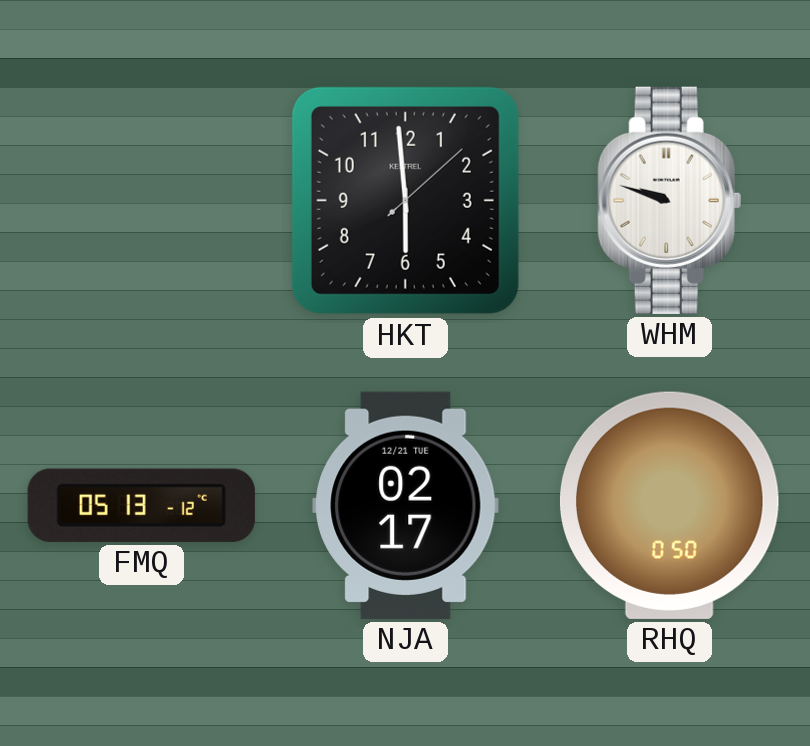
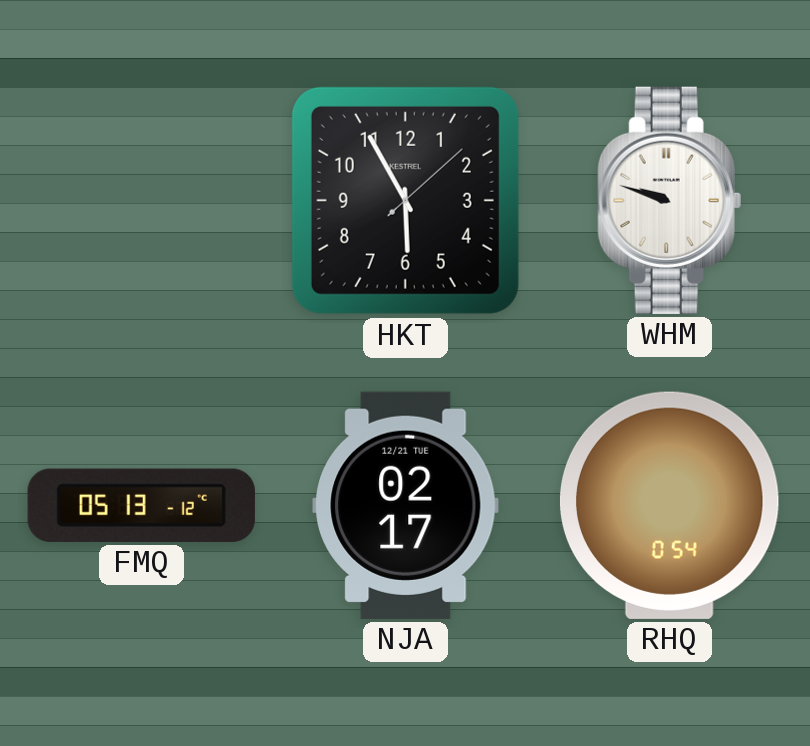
HKT: 5:59 -> 5:55 (405, 200)
RHQ: 0:50 -> 0:54 (669, 505)
